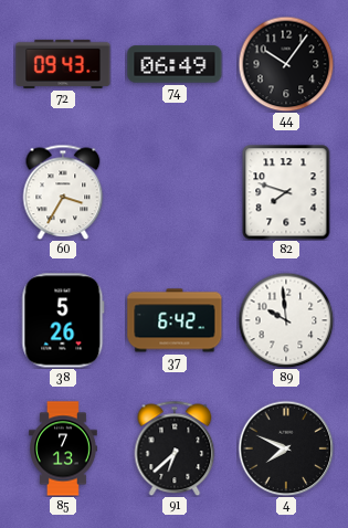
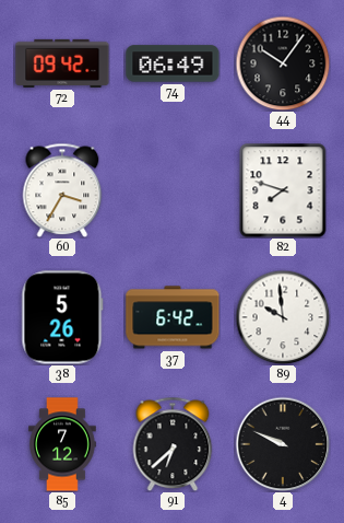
72: 09:43 -> 09:42 (62, 63)
85: 7:13 -> 7:12 (63, 444)
4: 7:49 -> 9:49 (283, 444)
